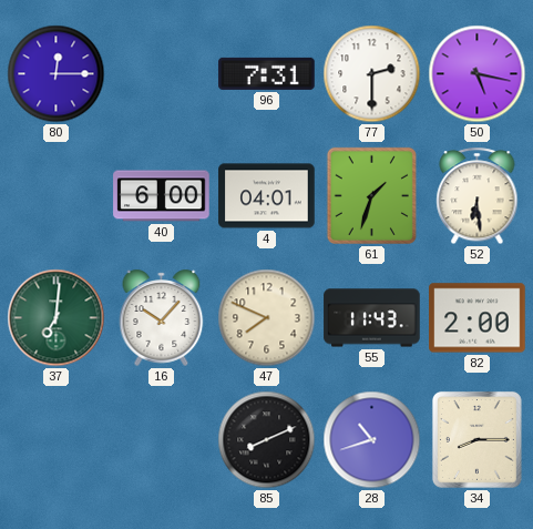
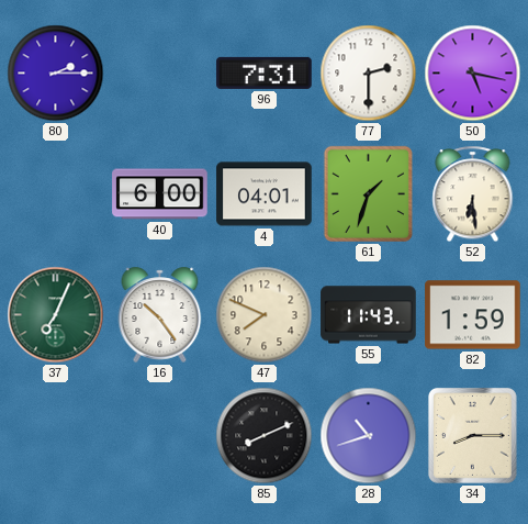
80: 12:15 -> 2:15 (56, 74)
37: 7:01 -> 7:04 (56, 315)
16: 10:07 -> 10:24 (160, 314)
82: 2:00 -> 1:59 (473, 315)
